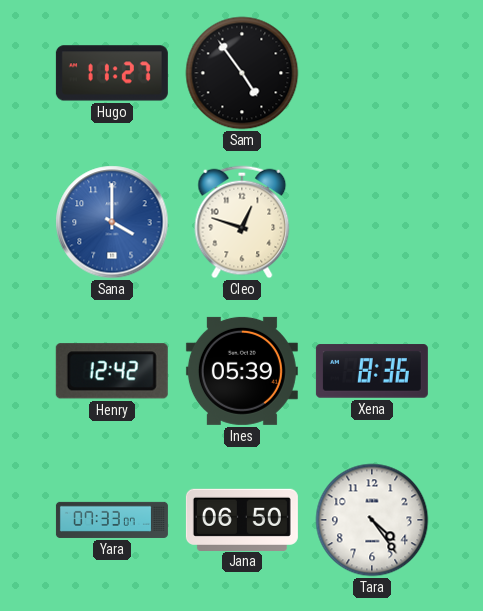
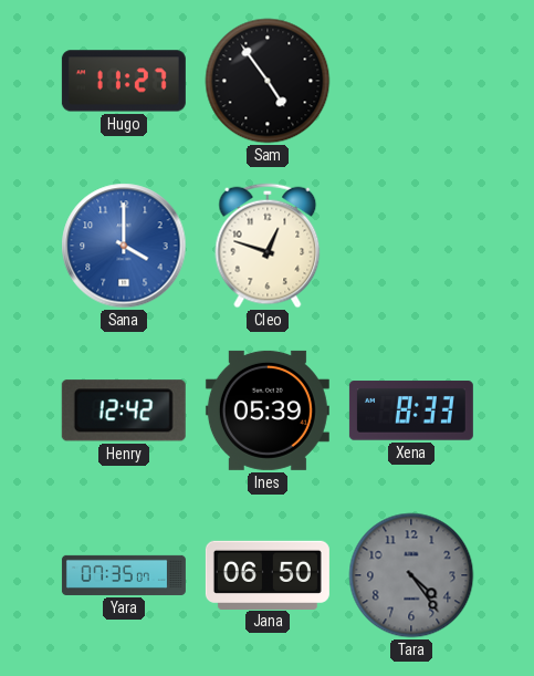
Xena: 8:36 -> 8:33 (411, 410)
Yara: 07:33 -> 07:35 (124, 575)
Tara dial: white -> grey (411, 575)
